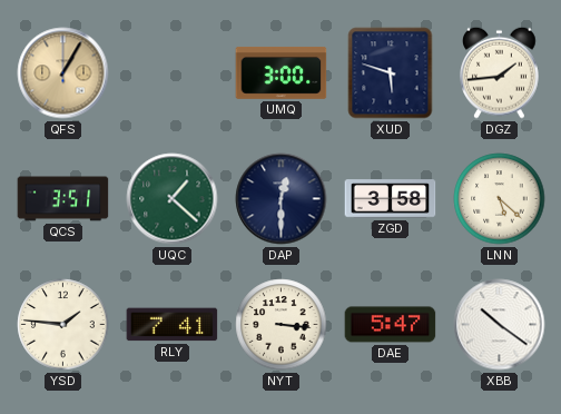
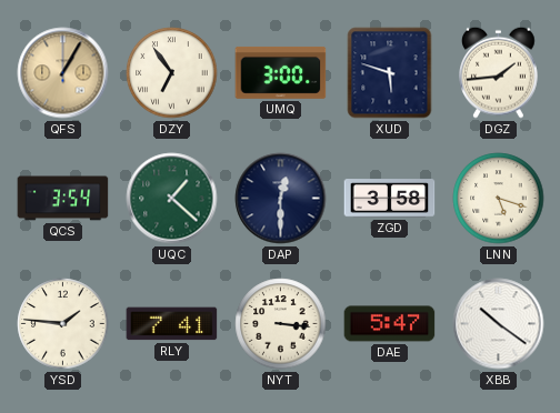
DZY: none -> 6:54 (172, 73)
QCS: 3:51 -> 3:54 (63, 199)
LNN: 5:22 -> 5:18 (499, 199)
